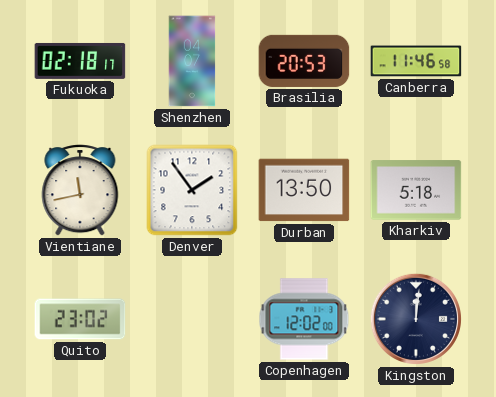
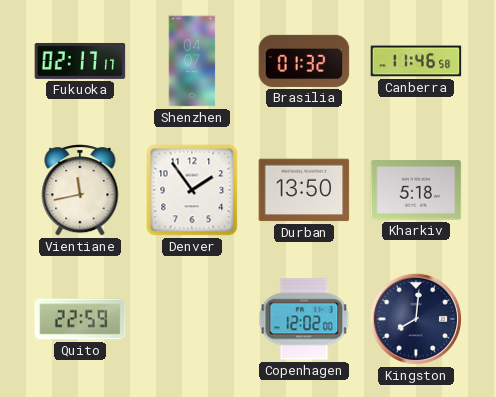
Fukuoka: 02:18 -> 02:17 (80, 61)
Brasilia: 20:53 -> 01:32 (304, 61)
Quito: 23:02 -> 22:59 (80, 319)
Kingston: 12:01 -> 8:01 (416, 319)
